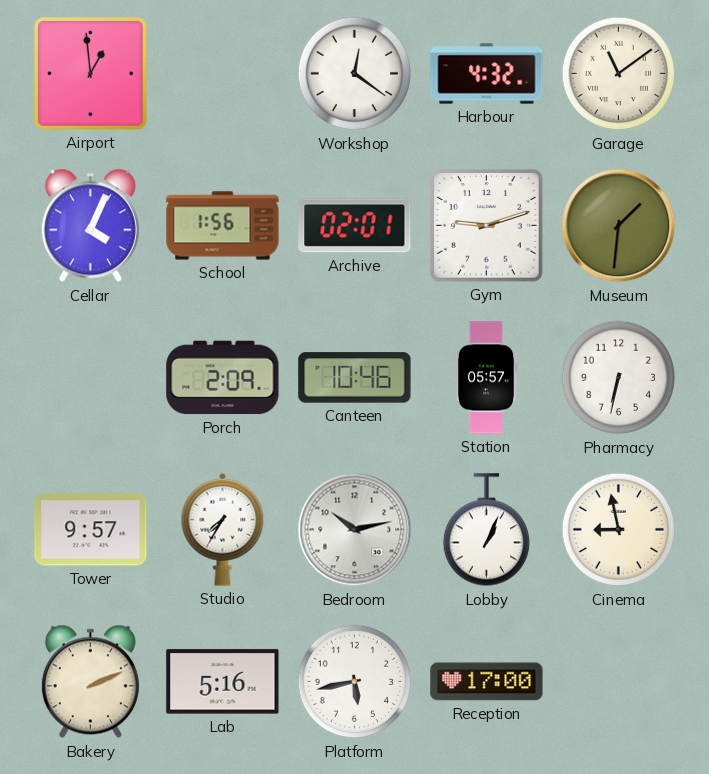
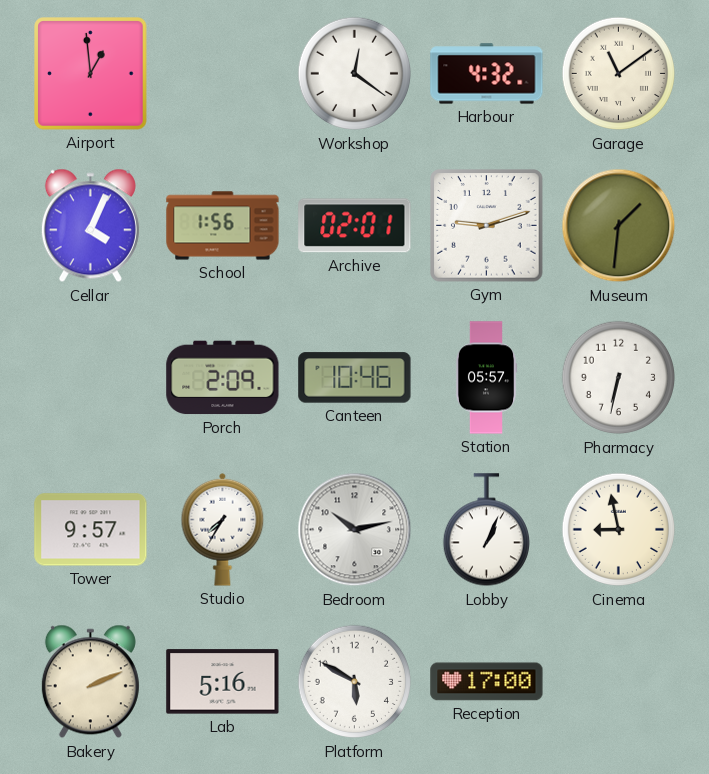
Platform: 5:43 -> 5:50 (355, 682)
